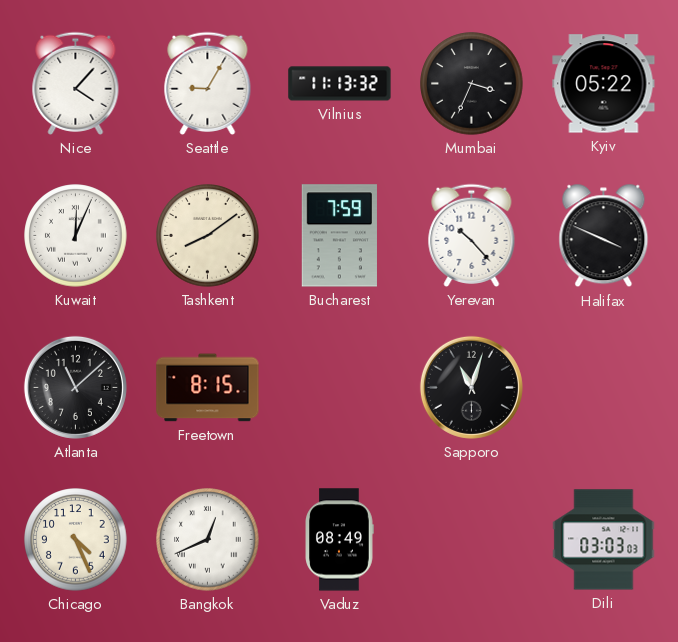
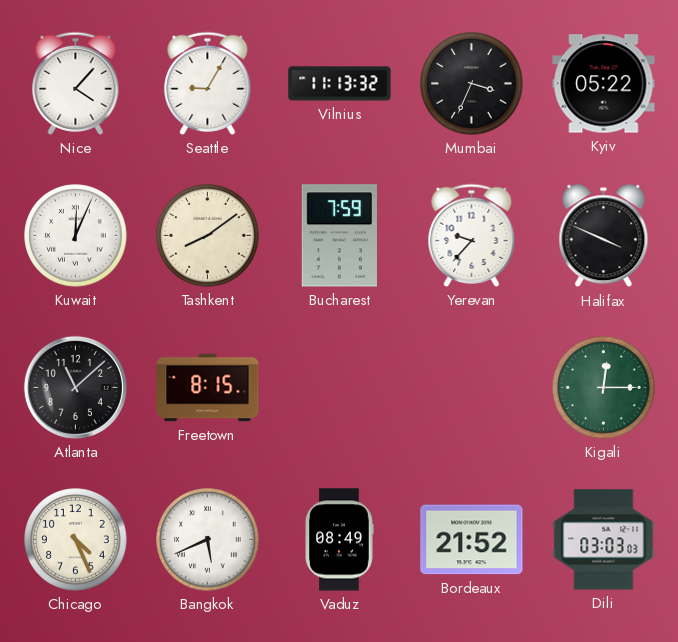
Yerevan: 10:23 -> 9:37 (472, 235)
Sapporo: 11:03 -> none (471, 387)
Kigali: none -> 12:15 (604, 388)
Bangkok: 12:41 -> 5:41 (208, 540)
Bordeaux: none -> 21:52 (472, 540)
